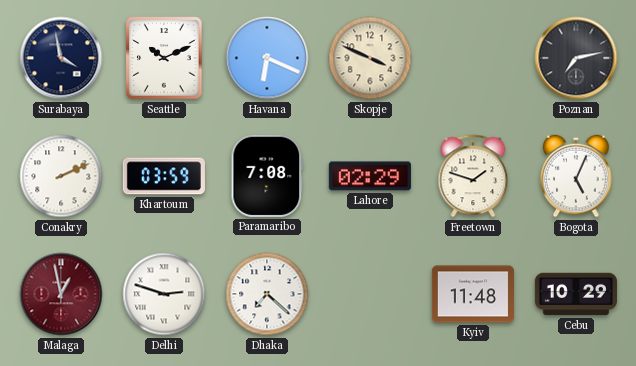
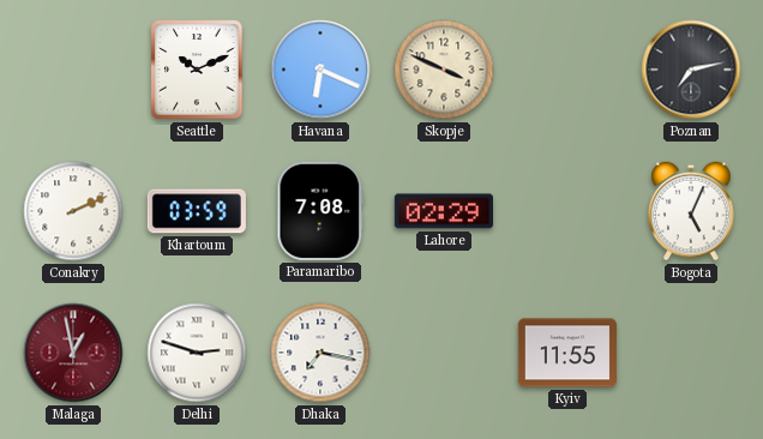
Surabaya: 3:58 -> none (61, 58)
Freetown: 1:48 -> none (473, 176)
Dhaka: 7:22 -> 7:17 (320, 353)
Kyiv: 11:48 -> 11:55 (567, 353)
Cebu: 10:29 -> none (576, 294)
